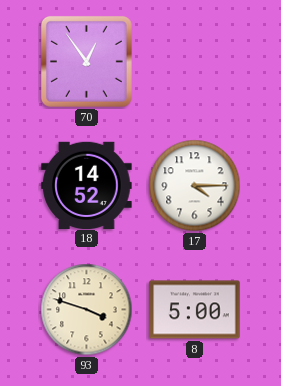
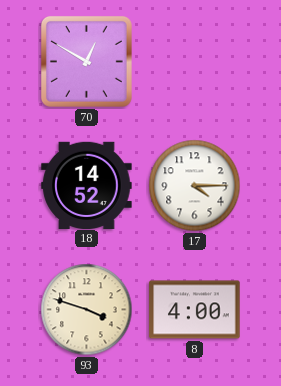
70: 12:54 -> 12:50 (86, 61)
8: 5:00 -> 4:00 (195, 310)
